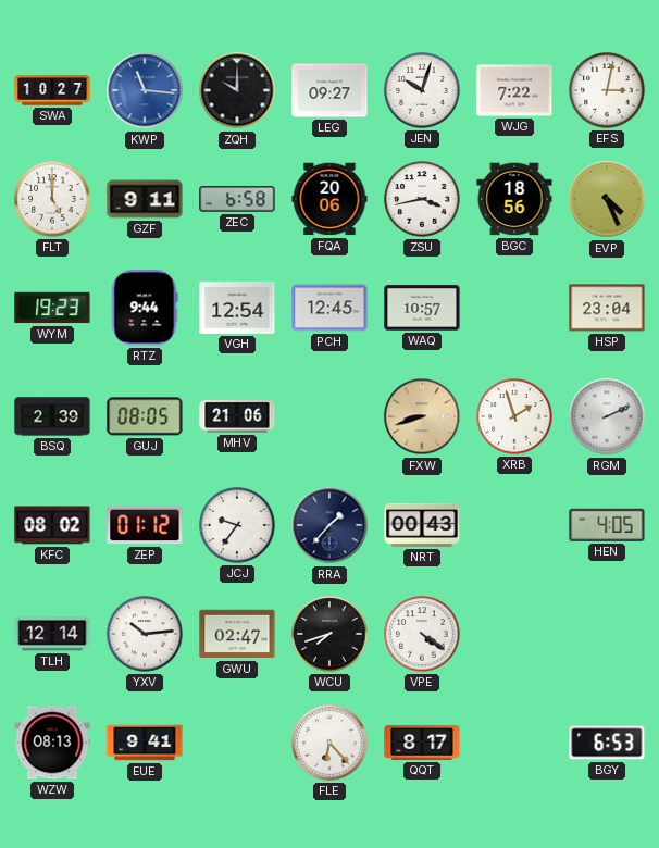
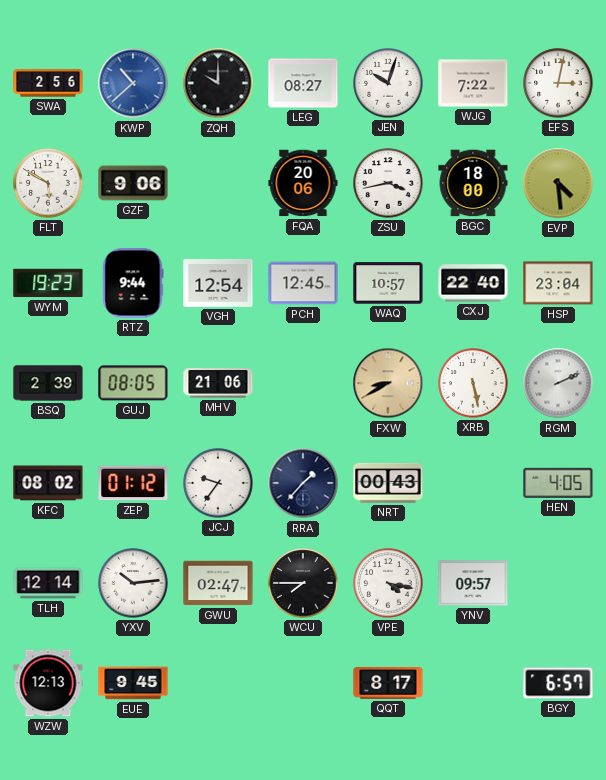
SWA: 10:27 -> 2:56 (48, 83)
KWP: 11:16 -> 10:38 (133, 83)
LEG: 09:27 -> 08:27 (303, 83)
FLT: 5:00 -> 5:50 (48, 183)
GZF: 9:11 -> 9:06 (133, 183)
ZEC: 6:58 -> none (237, 199)
BGC: 18:56 -> 18:00 (473, 183)
EVP: 4:26 -> 4:29 (558, 183)
CXJ: none -> 22:40 (473, 283)
FXW: 8:42 -> 8:40 (388, 383)
XRB: 1:57 -> 5:28 (473, 383)
WCU: 7:42 -> 7:45 (303, 583)
VPE: 4:21 -> 4:17 (388, 583)
YNV: none -> 09:57 (473, 583)
WZW: 08:13 -> 12:13 (48, 683)
EUE: 9:41 -> 9:45 (133, 683)
FLE: 6:23 -> none (329, 743)
BGY: 6:53 -> 6:57 (558, 683)
